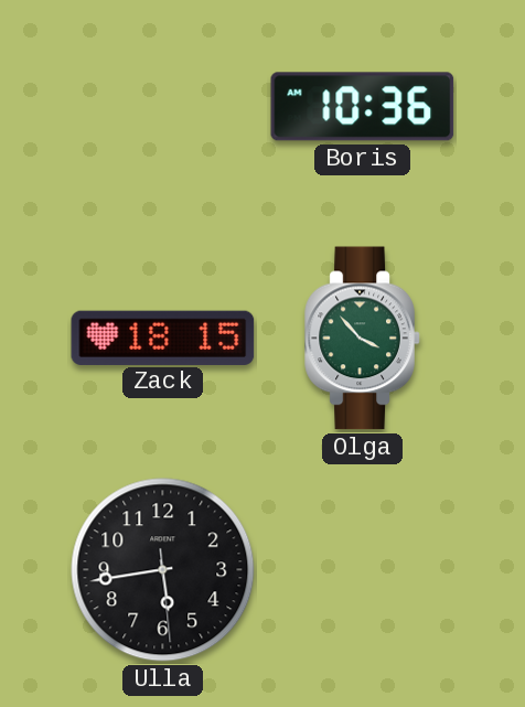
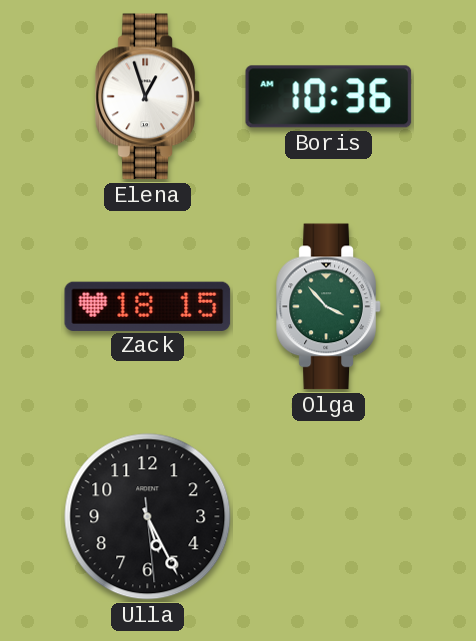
Elena: none -> 12:57 (148, 97)
Ulla: 5:43 -> 5:25 (148, 517)
